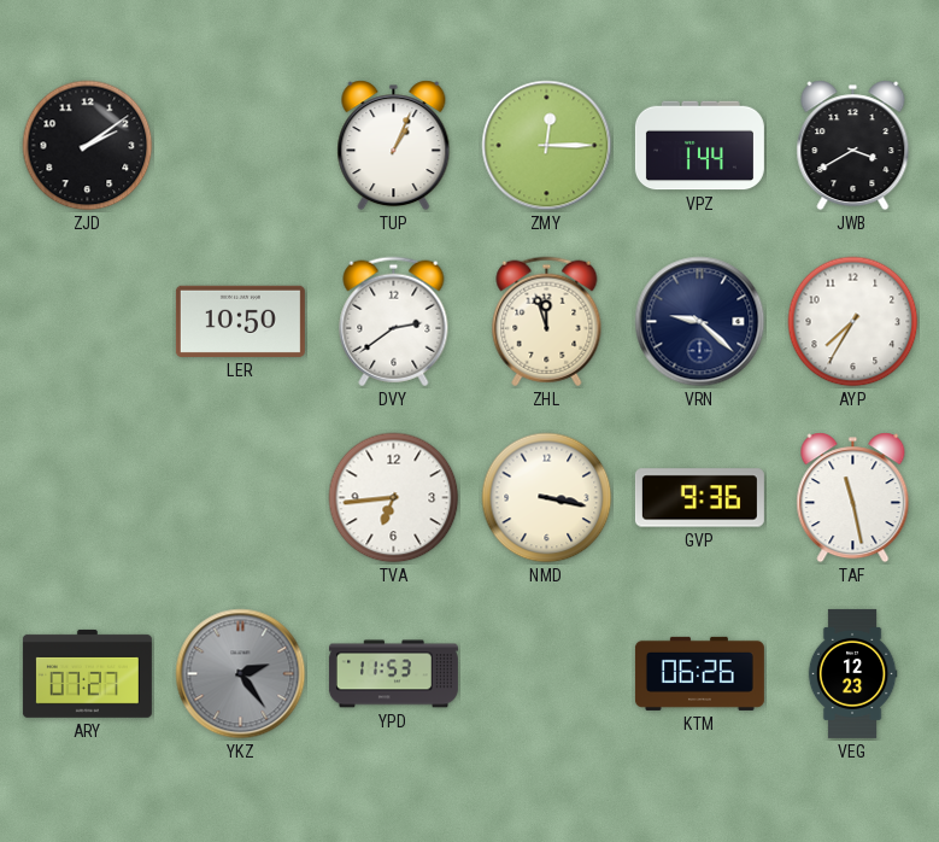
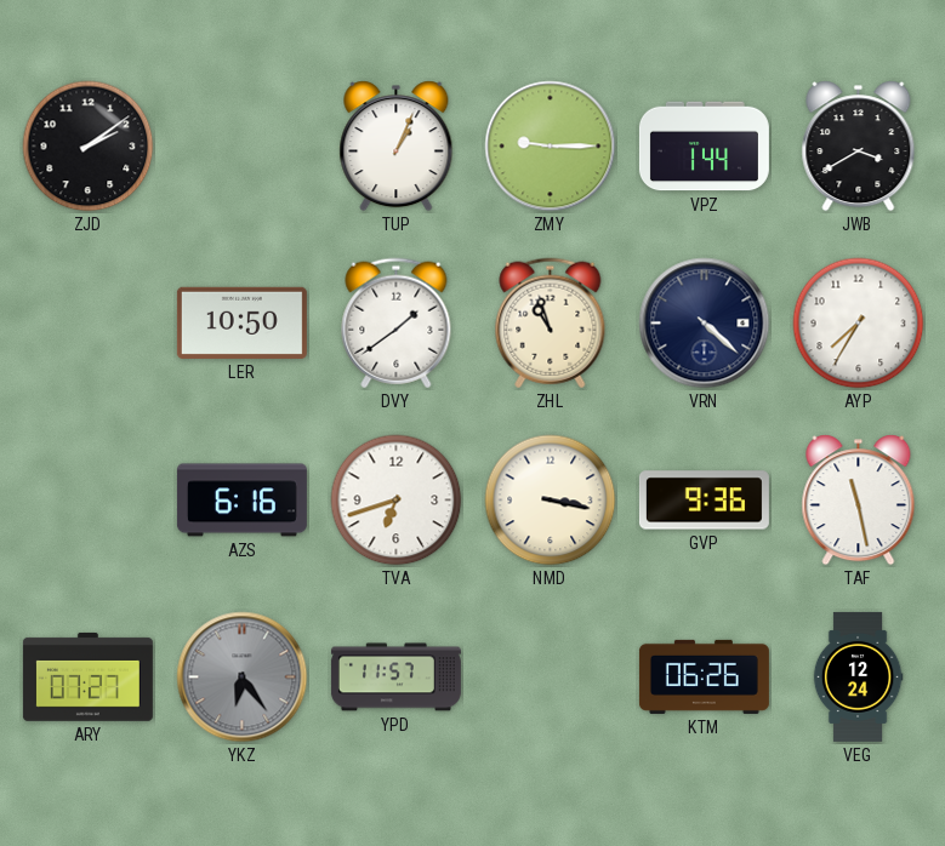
ZMY: 12:15 -> 9:15 (551, 147)
DVY: 2:39 -> 1:39 (397, 324)
ZHL: 11:57 -> 10:57 (551, 324)
VRN: 9:22 -> 4:22 (705, 324)
AZS: none -> 6:16 (241, 501)
TVA: 6:44 -> 6:42 (397, 501)
YKZ: 2:24 -> 6:24 (243, 678)
YPD: 11:53 -> 11:57 (395, 678)
VEG: 12:23 -> 12:24 (858, 676)
